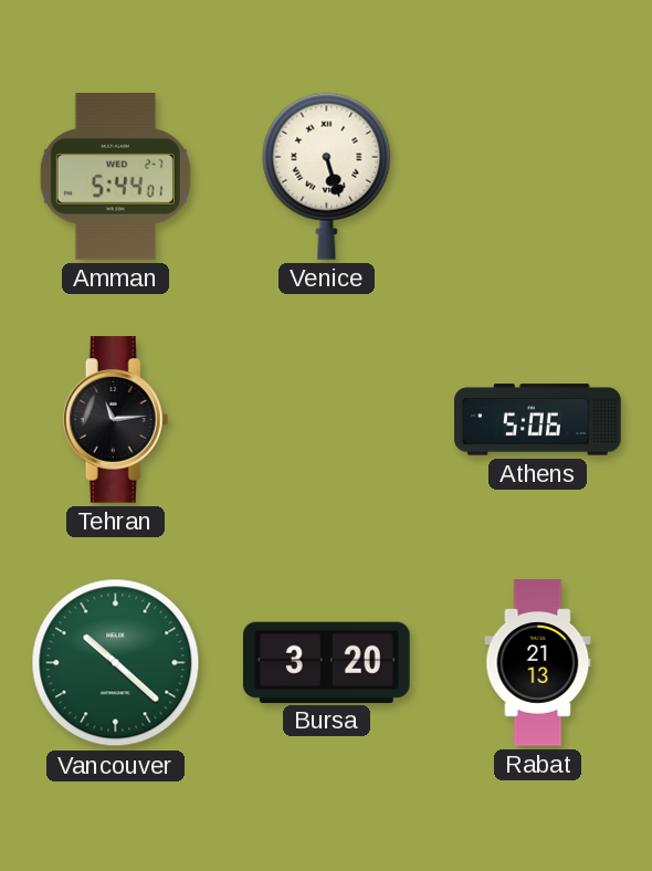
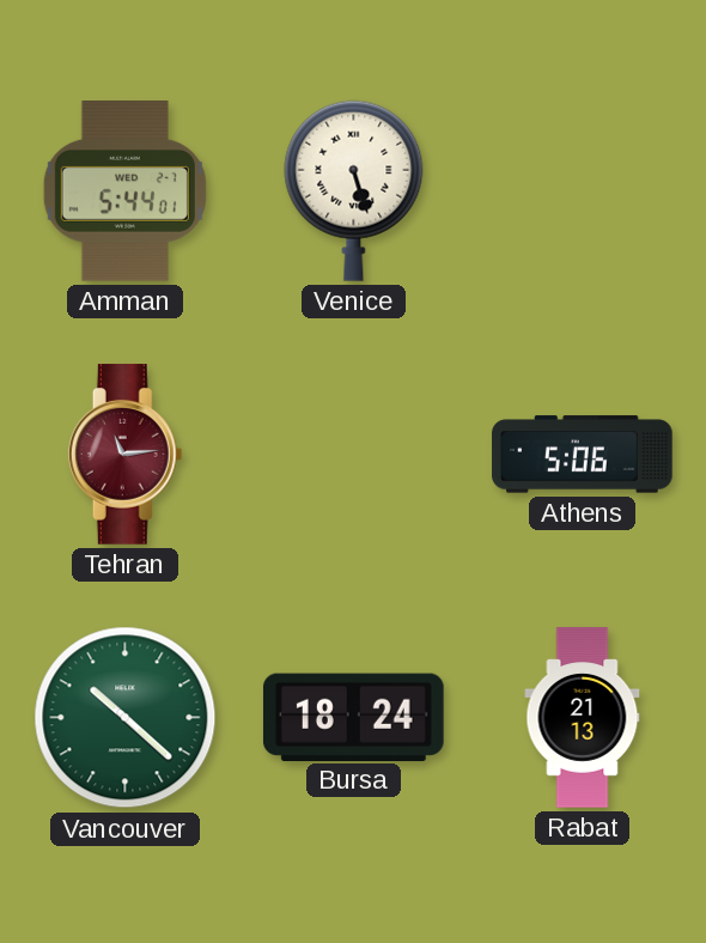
Tehran dial: black -> burgundy (126, 455)
Bursa: 3:20 -> 18:24 (353, 717)
